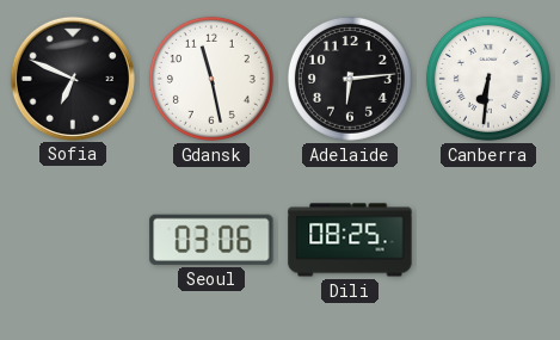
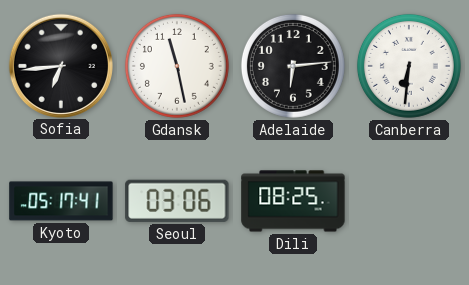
Sofia: 6:49 -> 6:44 (60, 65)
Kyoto: none -> 05:17 (61, 201)
